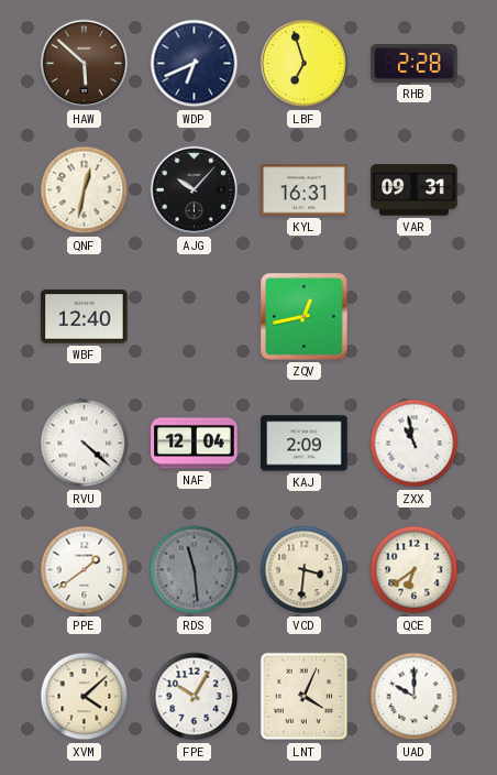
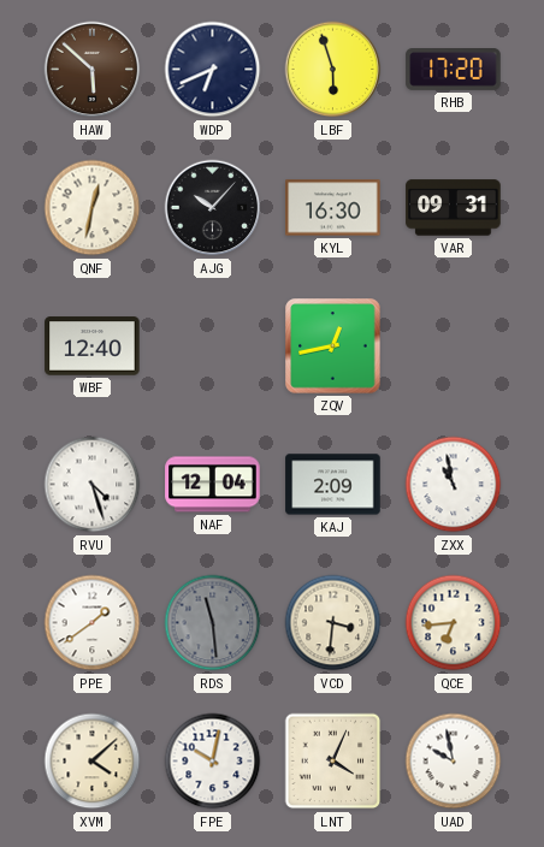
LBF: 6:57 -> 5:57 (333, 70)
RHB: 2:28 -> 17:20 (454, 70)
KYL: 16:31 -> 16:30 (333, 208)
RVU: 4:22 -> 4:27 (93, 485)
QCE: 6:39 -> 6:44 (454, 623)
FPE: 10:05 -> 10:02 (213, 762)
UAD: 10:00 -> 9:58 (454, 762)
